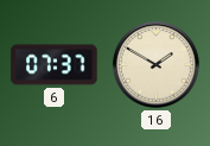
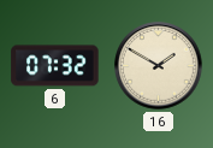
6: 07:37 -> 07:32 (55, 66)
